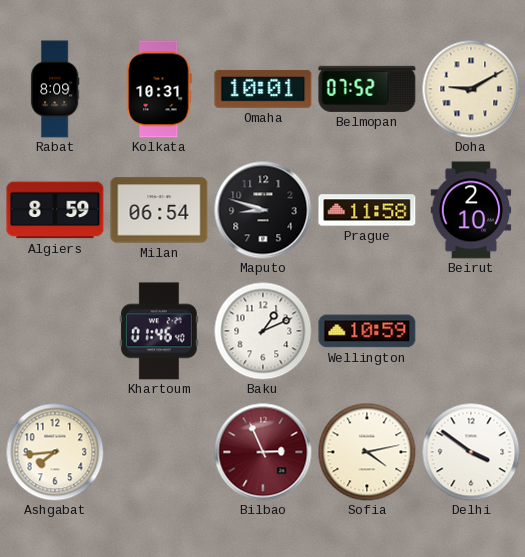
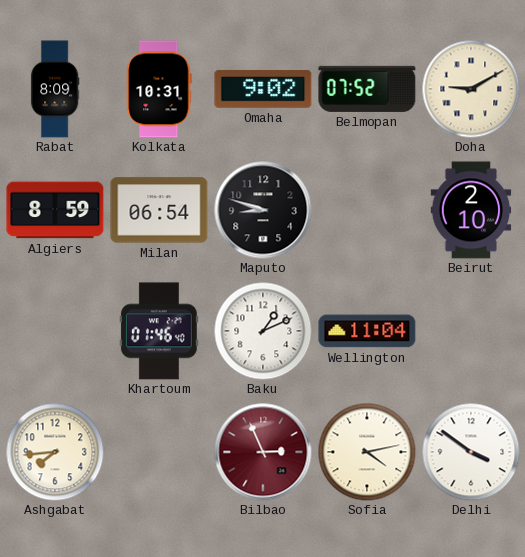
Omaha: 10:01 -> 9:02 (263, 89)
Prague: 11:58 -> none (367, 210)
Wellington: 10:59 -> 11:04 (367, 331)
